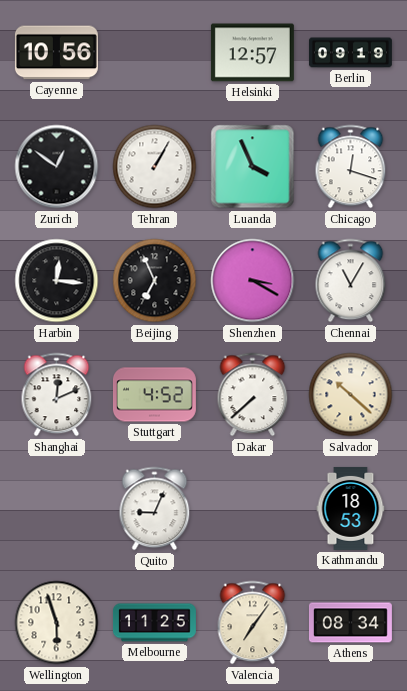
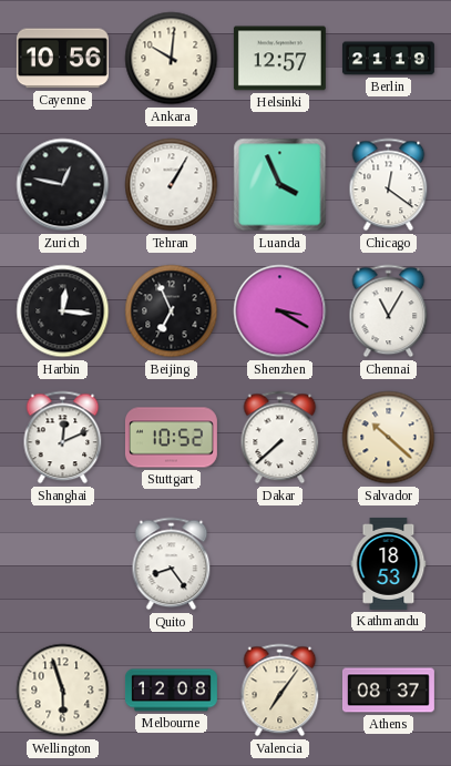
Ankara: none -> 10:01 (172, 59)
Berlin: 09:19 -> 21:19 (388, 59)
Zurich: 12:51 -> 12:47 (63, 185)
Chicago: 12:18 -> 12:21 (389, 185)
Stuttgart: 4:52 -> 10:52 (171, 438)
Quito: 9:04 -> 8:24 (172, 564)
Melbourne: 11:25 -> 12:08 (171, 691)
Athens: 08:34 -> 08:37 (388, 691)
